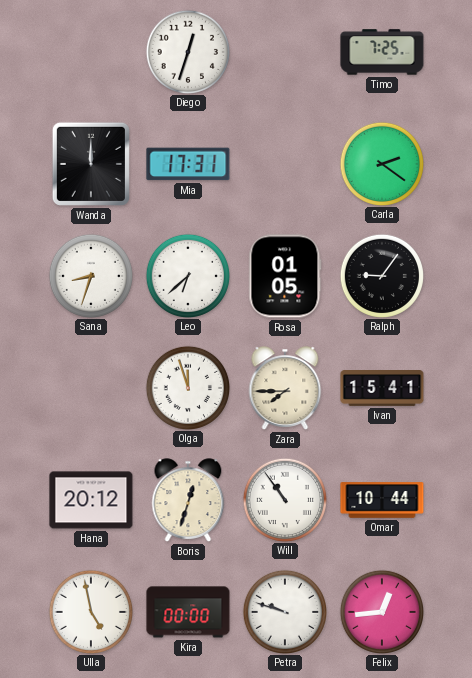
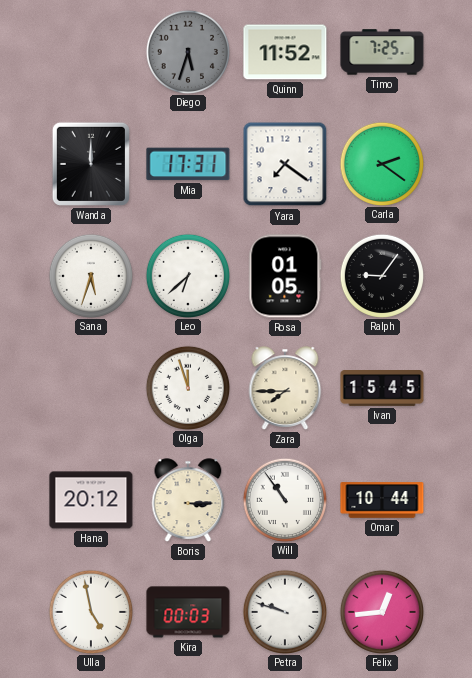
Diego: 12:33 -> 5:33 (187, 51)
Diego dial: white -> grey (187, 51)
Quinn: none -> 11:52 (285, 52)
Yara: none -> 7:21 (285, 164)
Sana: 8:33 -> 5:33 (90, 275)
Ivan: 15:41 -> 15:45 (382, 389)
Boris: 12:33 -> 3:15 (188, 500)
Kira: 00:00 -> 00:03 (188, 612)
